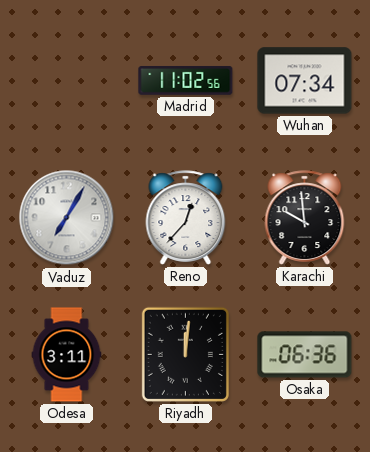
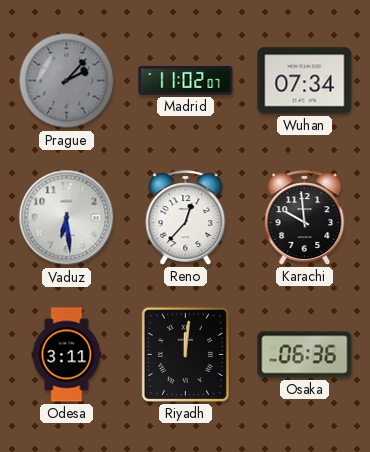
Prague: none -> 2:07 (67, 81)
Madrid: 11:02:56 -> 11:02:07 (186, 80)
Vaduz: 7:05 -> 6:29 (67, 218)
